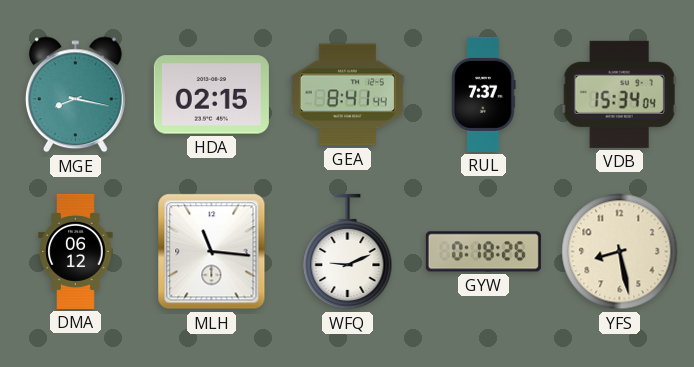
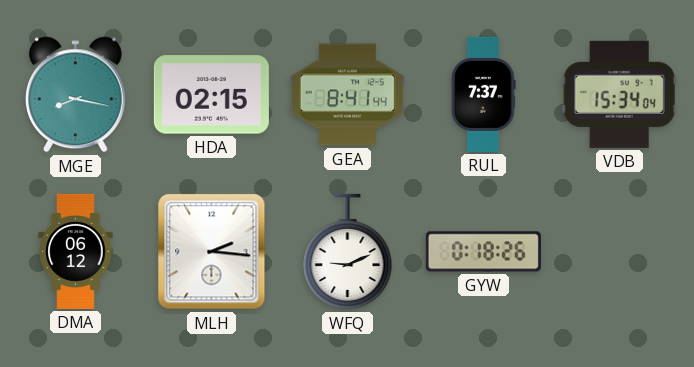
MLH: 11:16 -> 2:16 (212, 252)
YFS: 8:28 -> none (620, 252)
